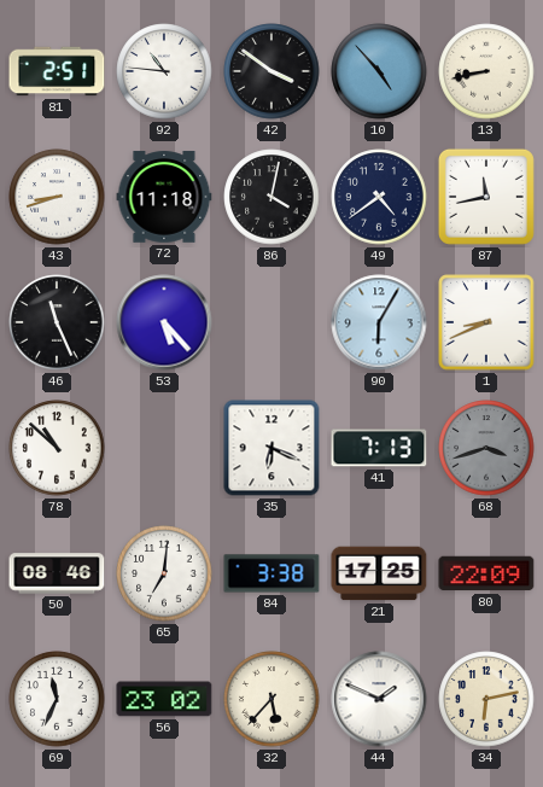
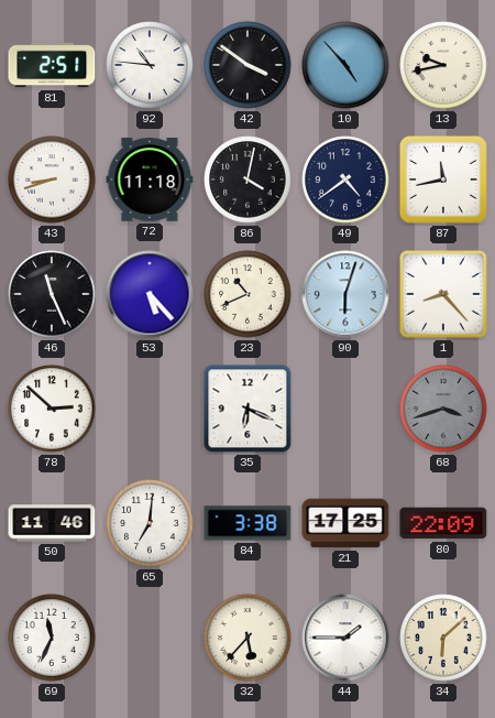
13: 8:43 -> 9:43 (443, 65)
23: none -> 10:41 (248, 294)
90: 6:05 -> 6:03 (345, 294)
1: 8:41 -> 8:23 (443, 294)
78: 10:52 -> 2:52 (52, 409)
41: 7:13 -> none (379, 448)
50: 08:46 -> 11:46 (52, 523)
56: 23:02 -> none (164, 699)
44: 1:49 -> 1:45 (345, 638)
34: 6:13 -> 6:08 (443, 638)
